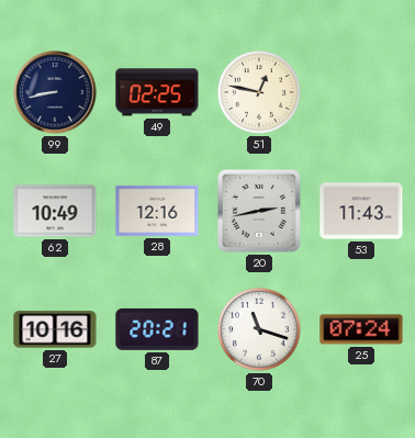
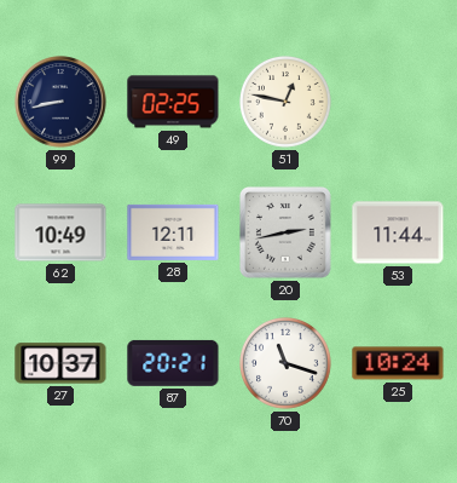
28: 12:16 -> 12:11 (173, 232)
53: 11:43 -> 11:44 (398, 232)
27: 10:16 -> 10:37 (60, 363)
25: 07:24 -> 10:24 (398, 363)
